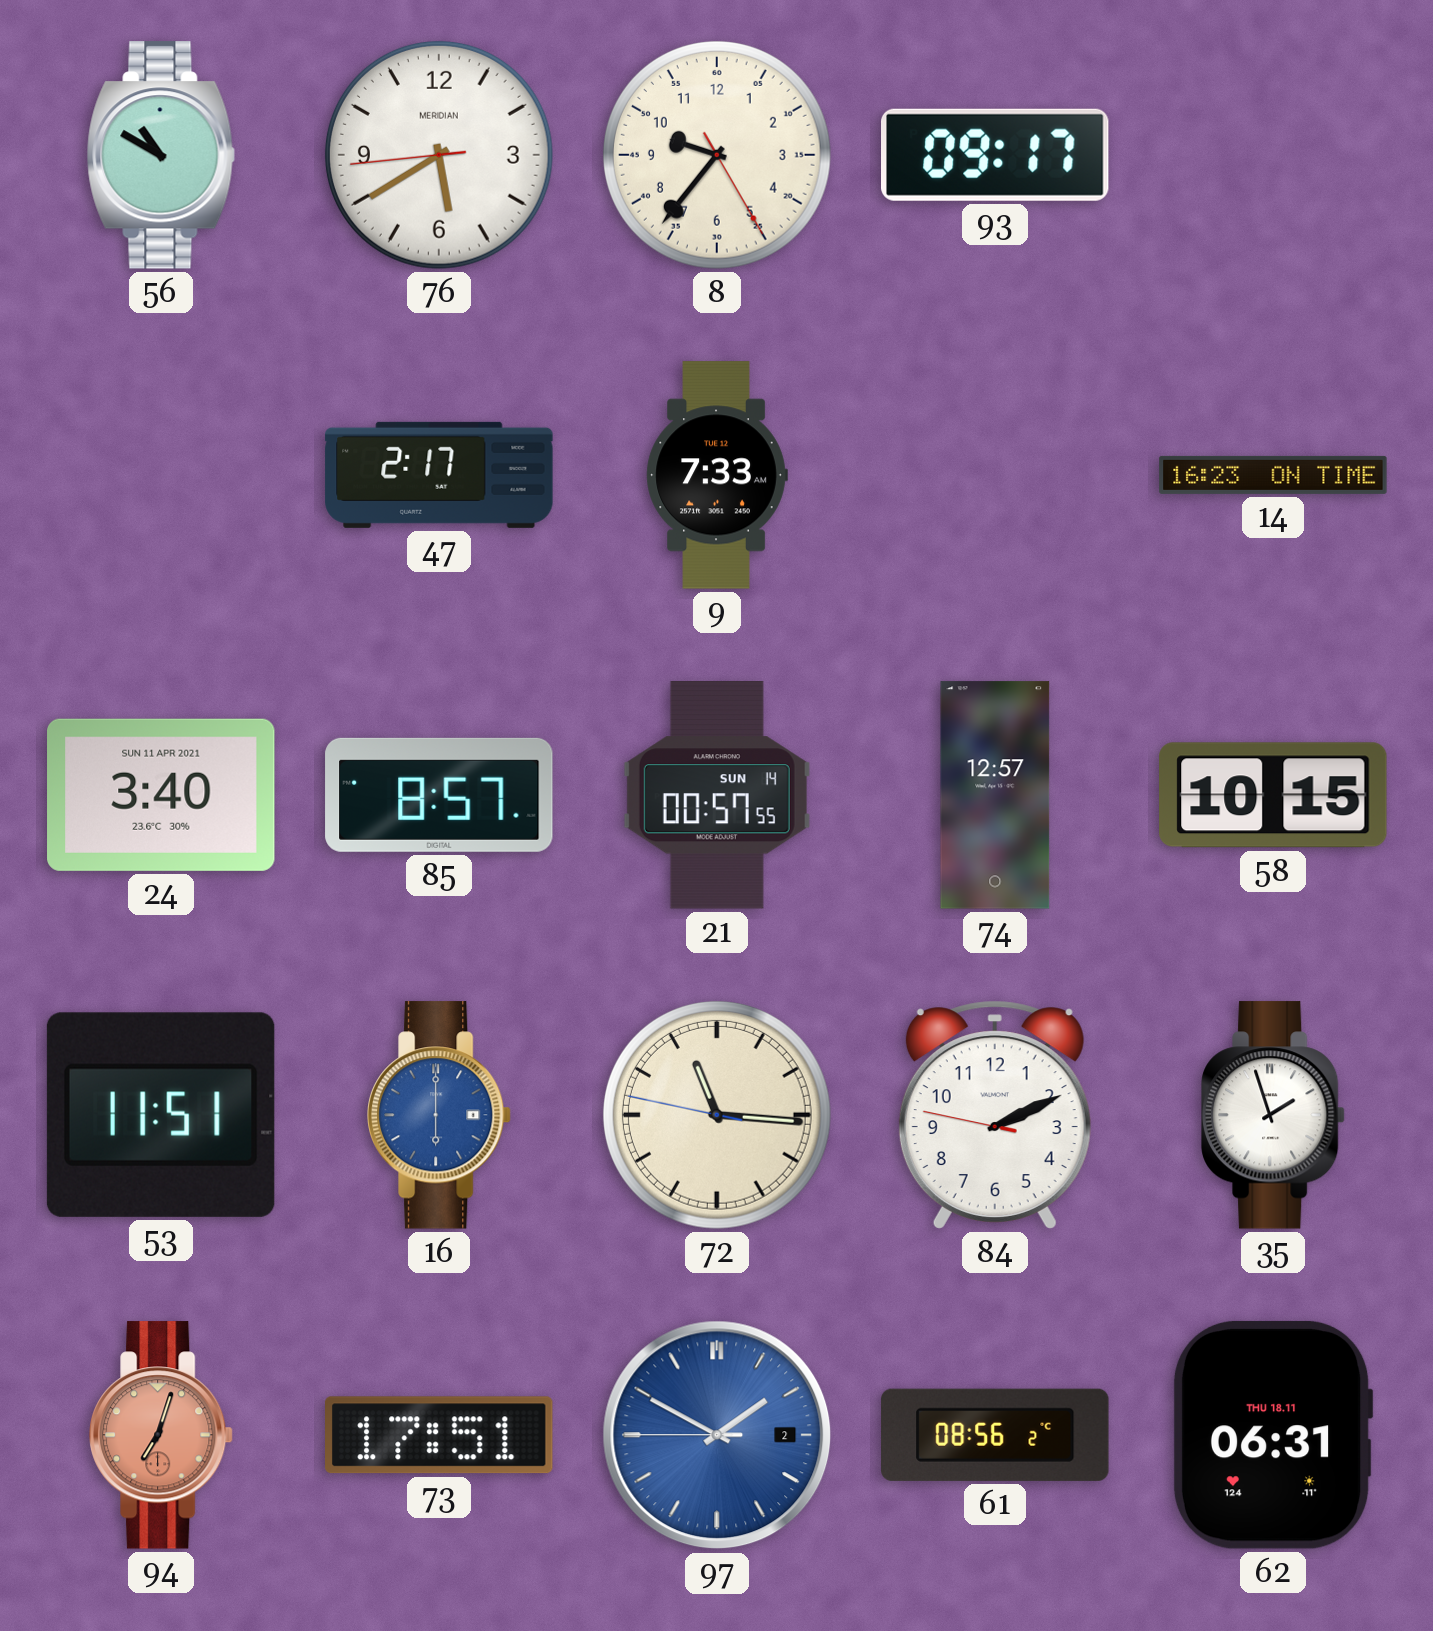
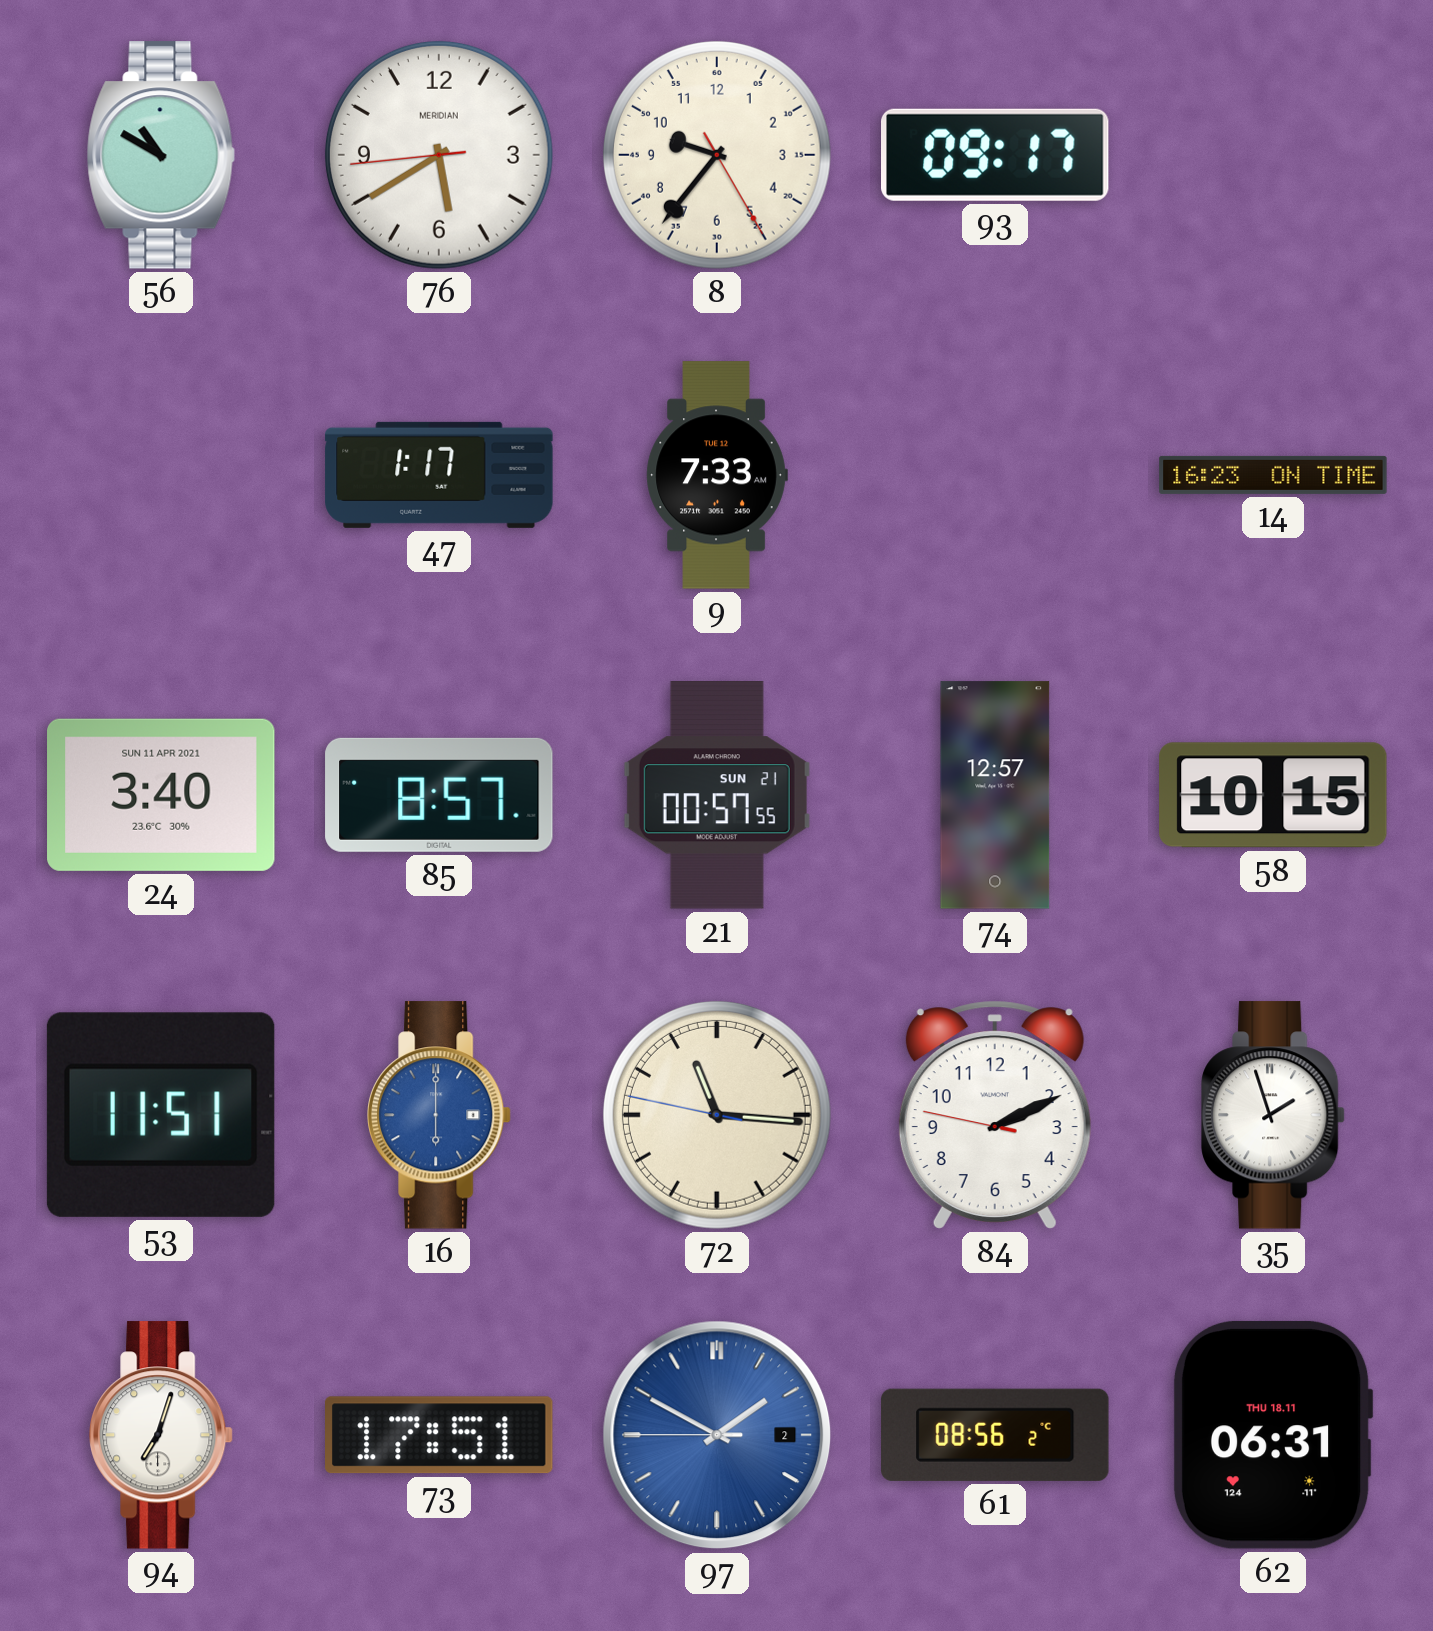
47: 2:17 -> 1:17 (439, 475)
21 date: SUN 14 -> SUN 21 (717, 796)
94 dial: salmon -> white (161, 1435)
